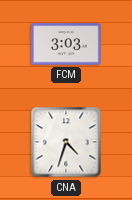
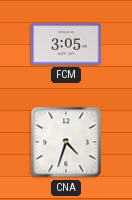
FCM: 3:03 -> 3:05 (66, 44)
